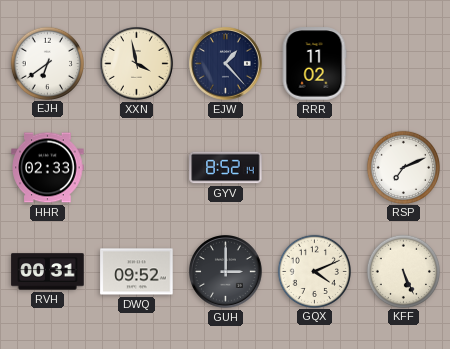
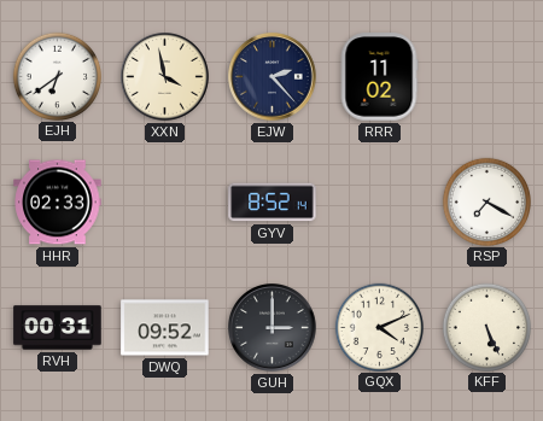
EJW: 1:23 -> 2:23 (273, 77)
RSP: 7:11 -> 7:20 (486, 201)
